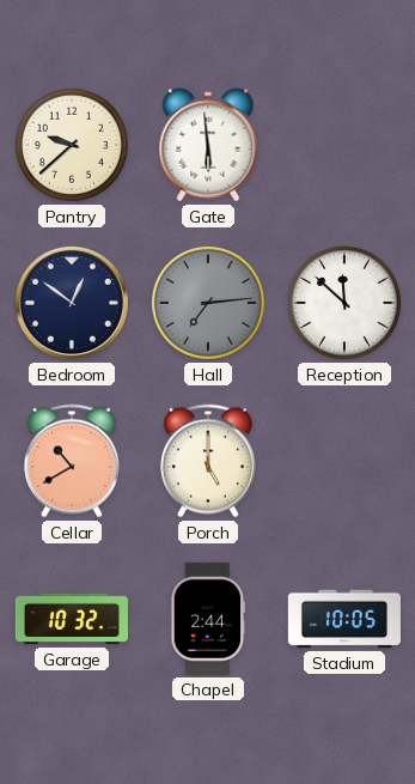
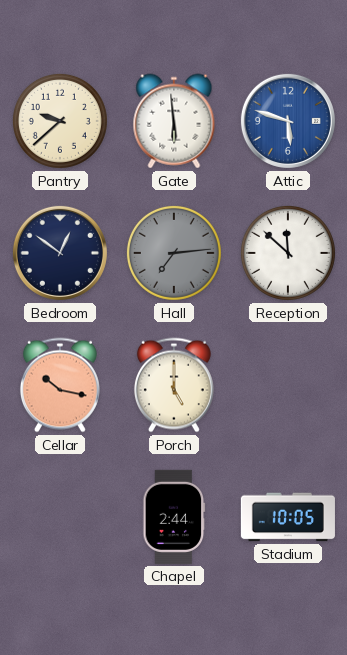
Attic: none -> 5:48 (288, 121)
Cellar: 10:40 -> 10:17 (60, 385)
Garage: 10:32 -> none (72, 619)
